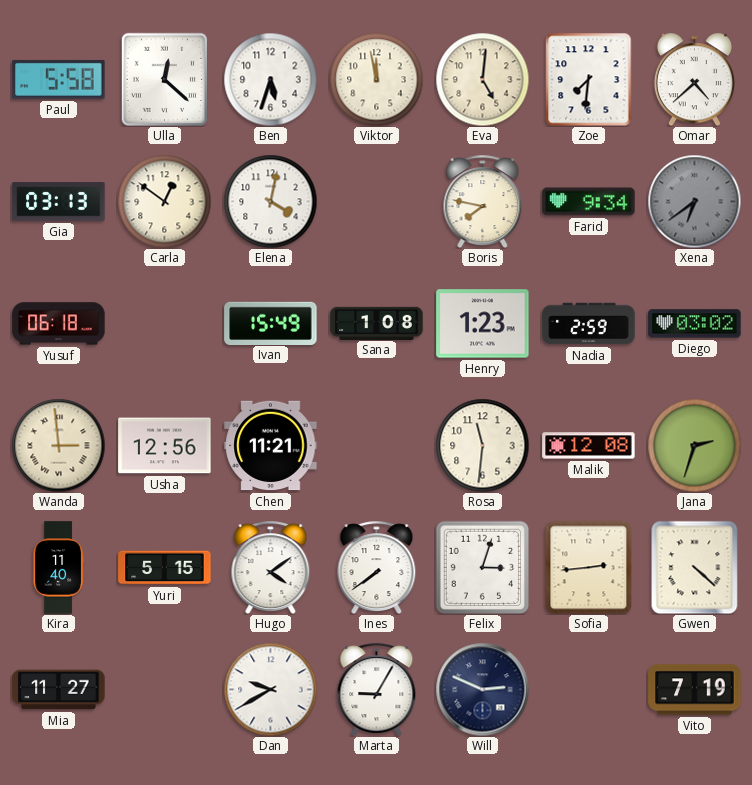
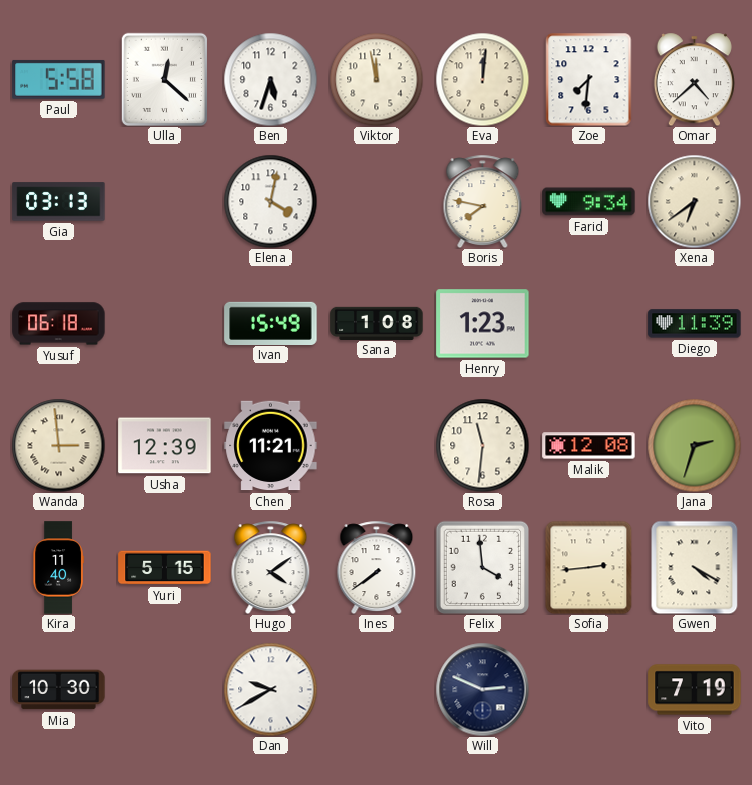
Eva: 5:01 -> 12:01 (482, 79)
Carla: 12:51 -> none (164, 201)
Xena dial: grey -> cream (694, 201)
Nadia: 2:59 -> none (589, 324)
Diego: 03:02 -> 11:39 (695, 324)
Usha: 12:56 -> 12:39 (165, 446)
Felix: 3:03 -> 3:59 (482, 567)
Gwen: 4:22 -> 4:20 (695, 567)
Mia: 11:27 -> 10:30 (59, 690)
Marta: 9:05 -> none (377, 689)
